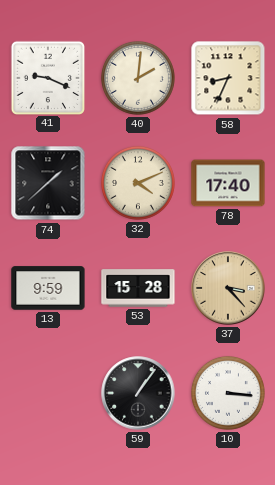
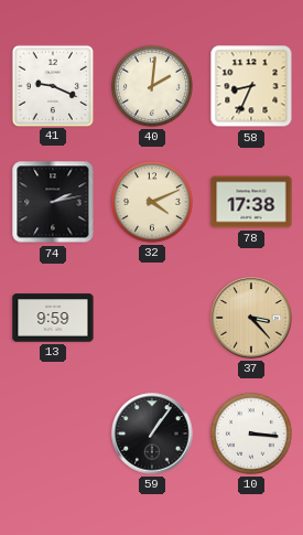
74: 1:38 -> 2:13 (53, 202)
78: 17:40 -> 17:38 (251, 202)
53: 15:28 -> none (138, 288)
